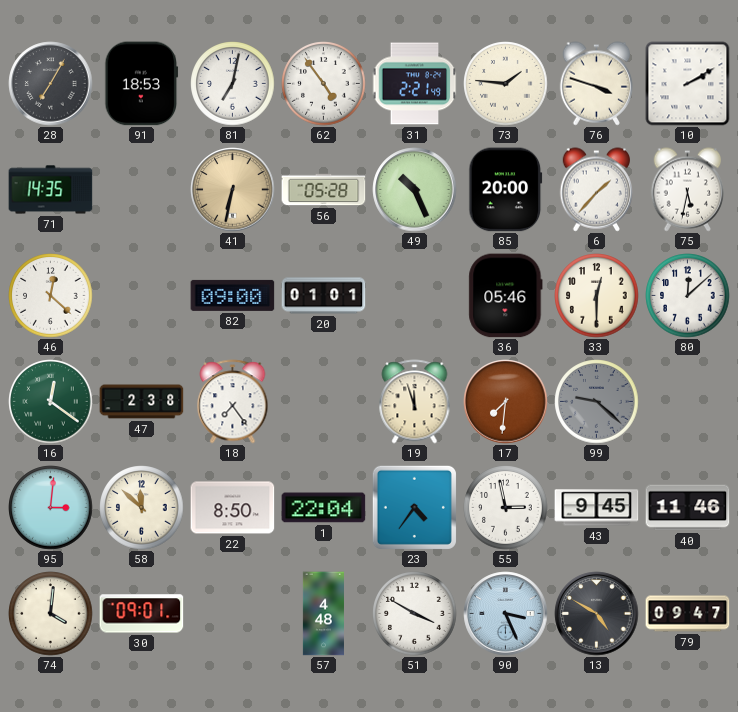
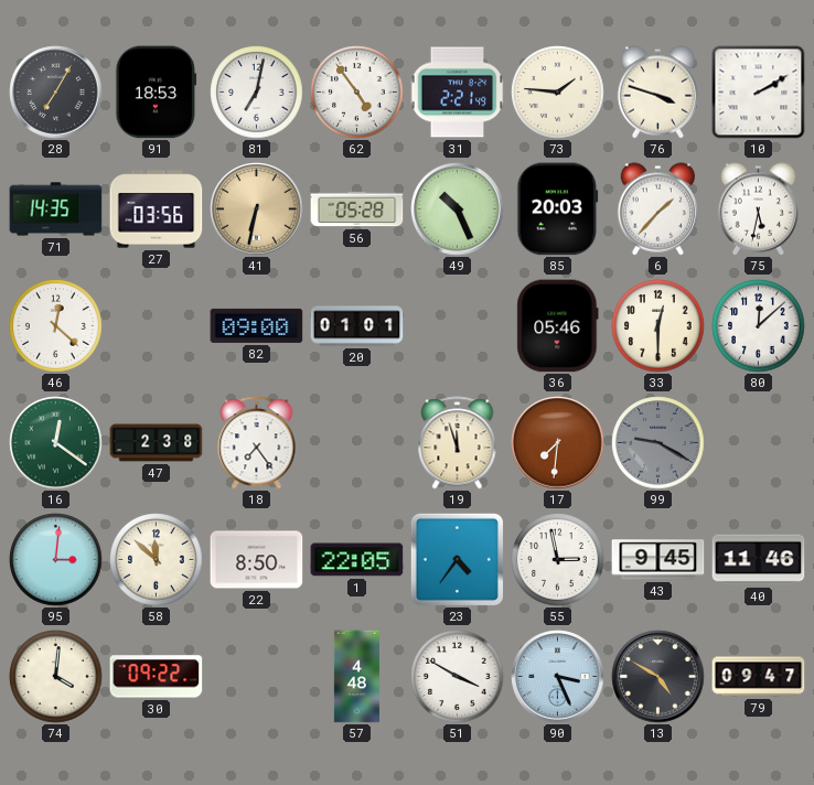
27: none -> 03:56 (157, 209)
85: 20:00 -> 20:03 (558, 209)
99: 9:22 -> 9:20 (658, 443)
1: 22:04 -> 22:05 (357, 560)
30: 09:01 -> 09:22 (157, 677)
